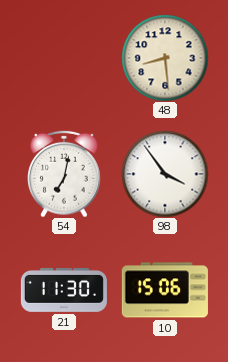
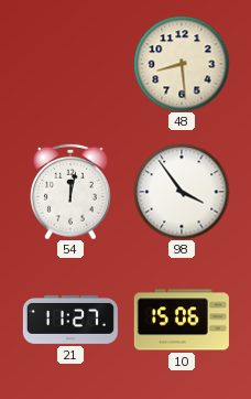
54: 7:02 -> 12:02 (72, 192)
21: 11:30 -> 11:27 (70, 320)
